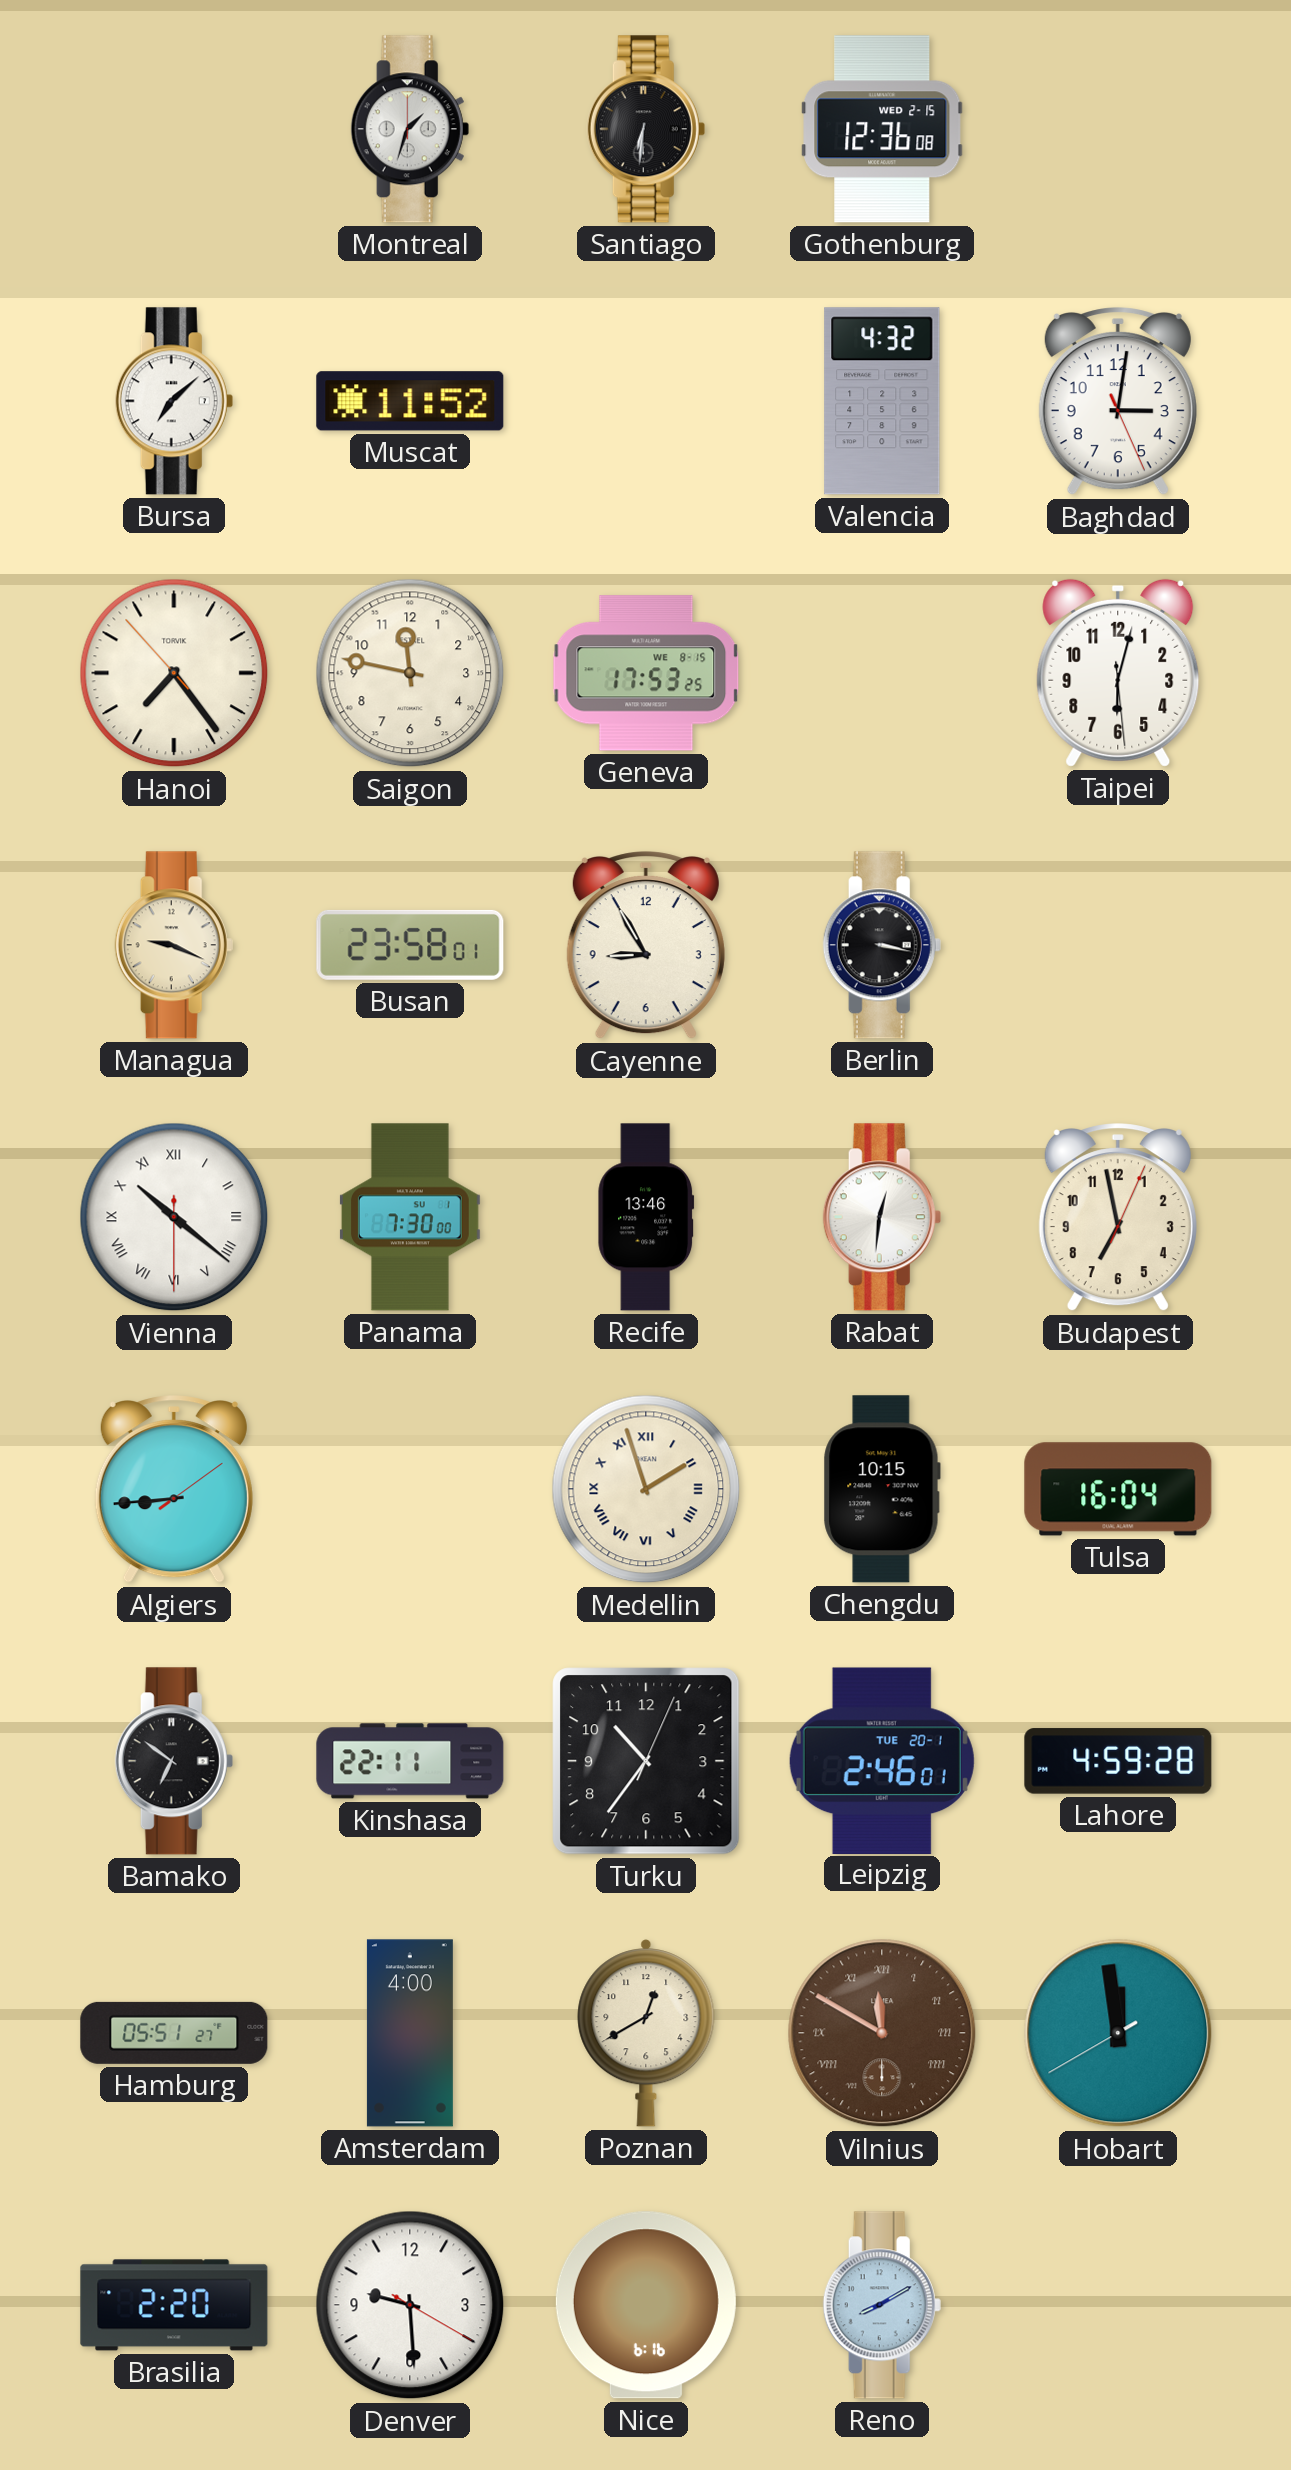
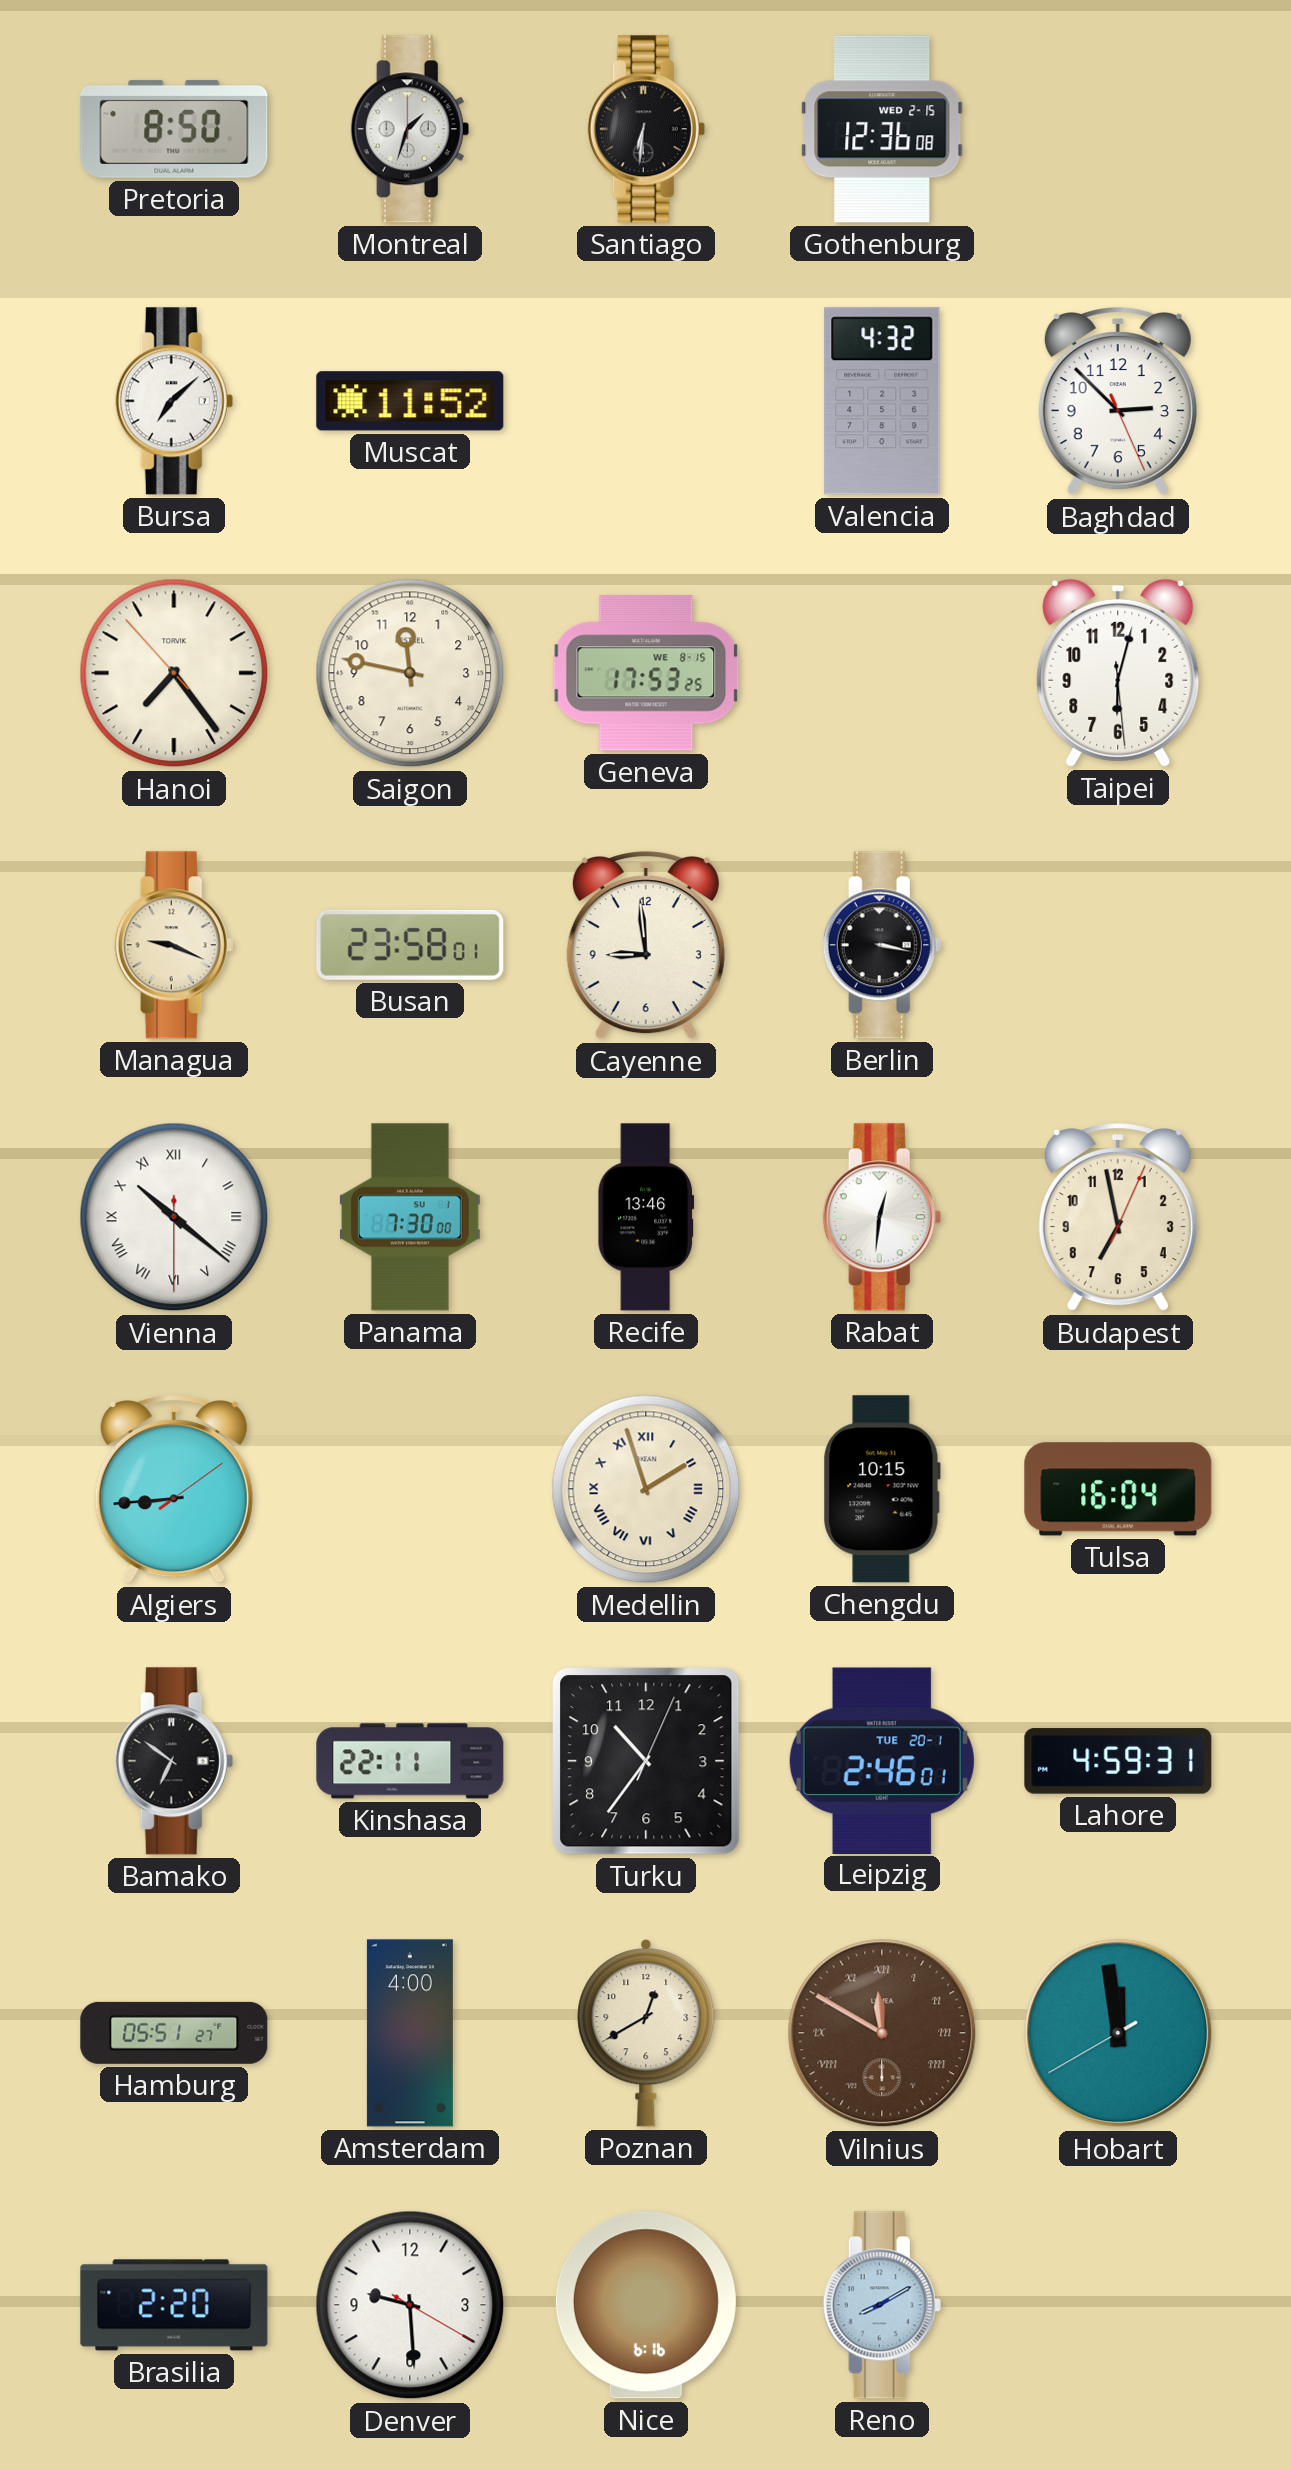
Pretoria: none -> 8:50 (174, 129)
Baghdad: 3:01 -> 2:52 (1118, 402)
Cayenne: 8:55 -> 8:59 (646, 946)
Lahore: 4:59:28 -> 4:59:31 (1118, 1761)
